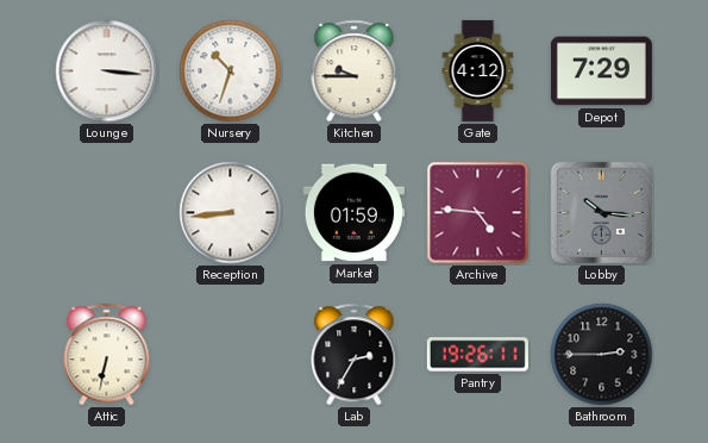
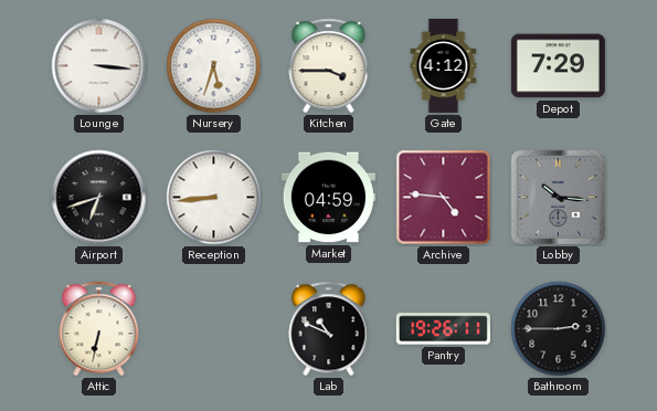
Nursery: 10:33 -> 5:33 (214, 66)
Kitchen: 9:45 -> 3:45 (329, 66)
Airport: none -> 6:42 (99, 198)
Market: 01:59 -> 04:59 (328, 198)
Lab: 2:35 -> 10:49 (329, 329)
